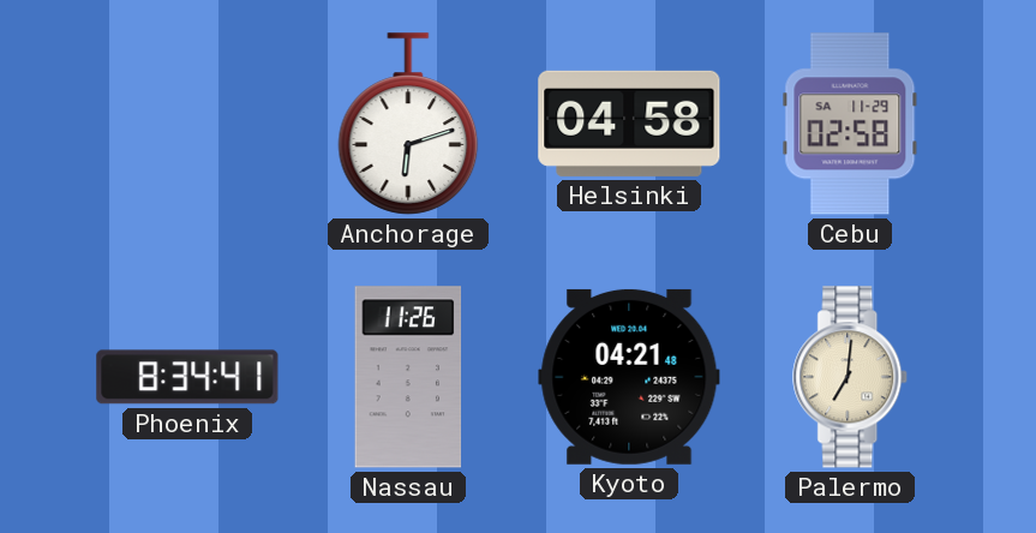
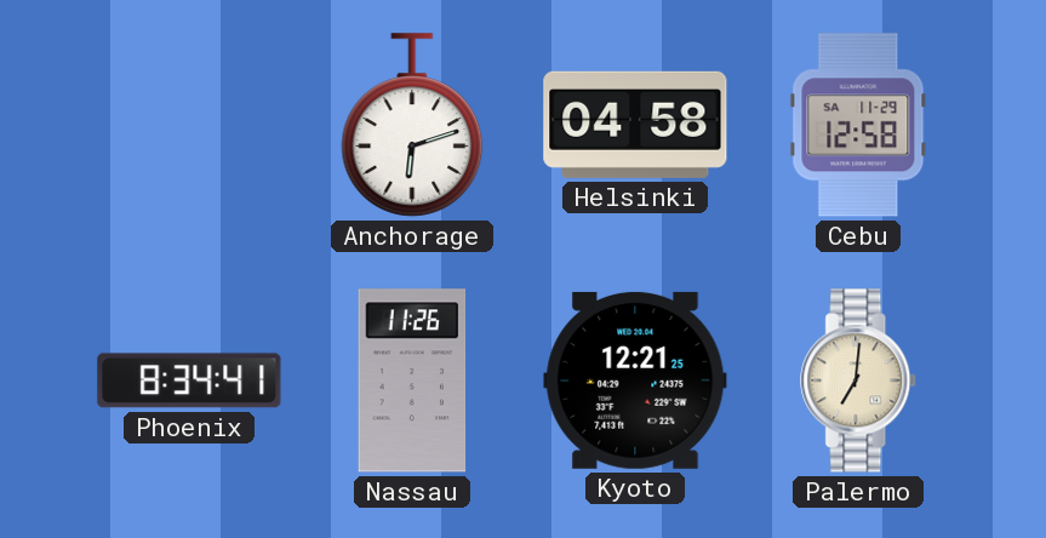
Cebu: 02:58 -> 12:58 (858, 125)
Kyoto: 04:21 -> 12:21 (635, 380)
